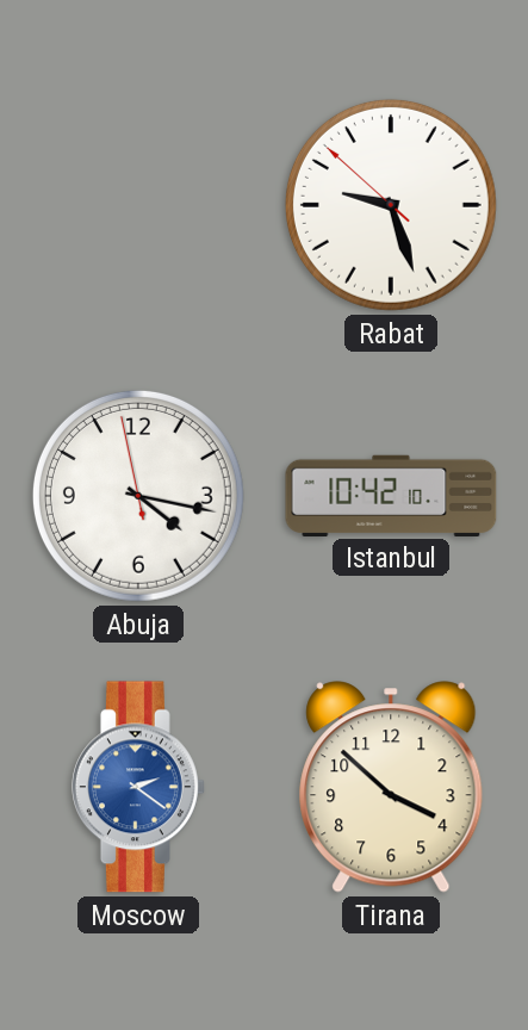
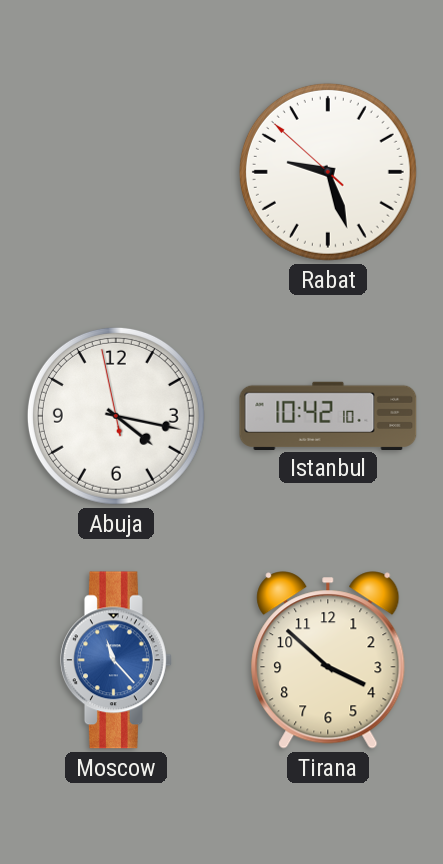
Moscow: 2:21 -> 11:23 (116, 660)
